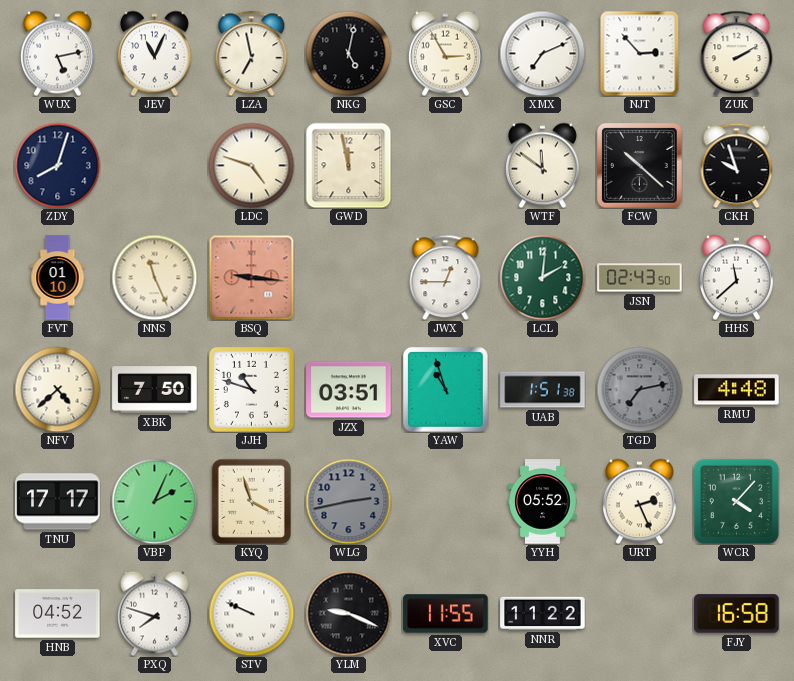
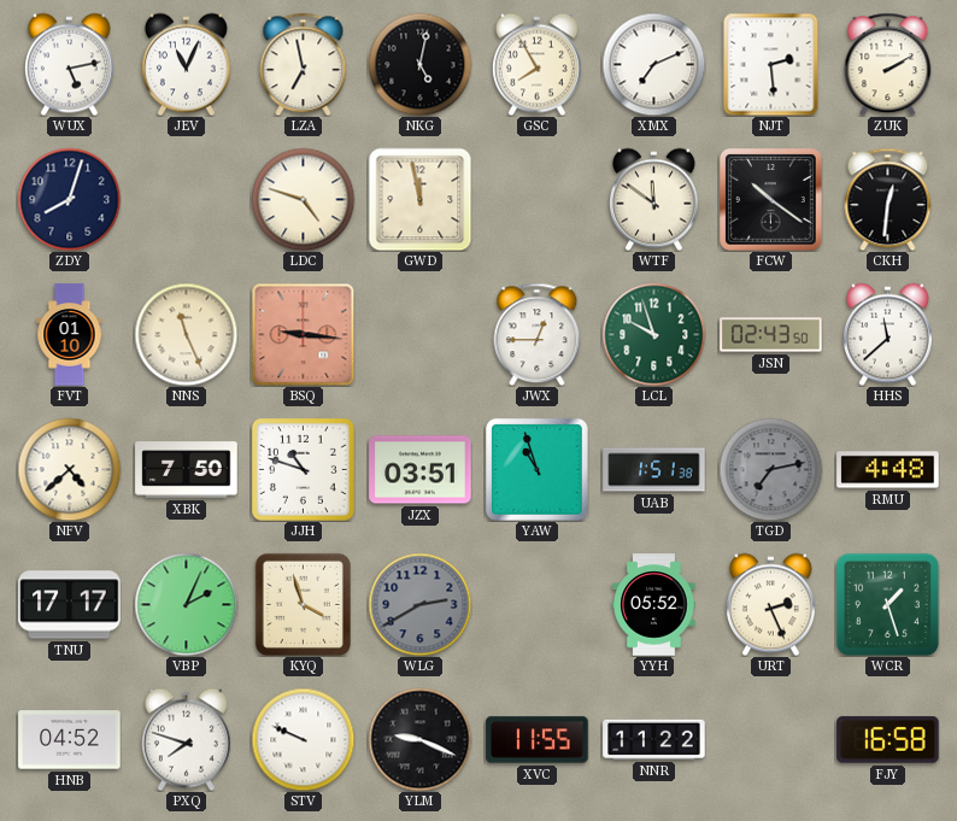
GSC: 2:55 -> 7:55 (536, 64)
NJT: 2:53 -> 2:29 (771, 64)
FCW: 10:22 -> 10:21 (771, 200)
CKH: 9:57 -> 12:31 (888, 199)
LCL: 2:01 -> 9:57 (653, 334)
WLG: 2:43 -> 2:40 (419, 604)
WCR: 4:07 -> 1:27 (887, 604)
